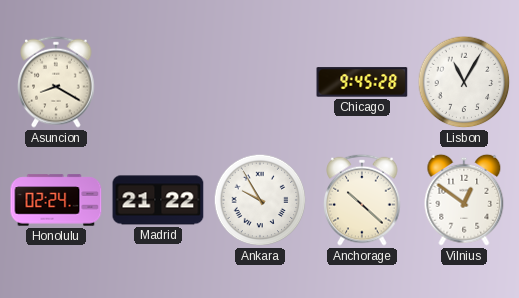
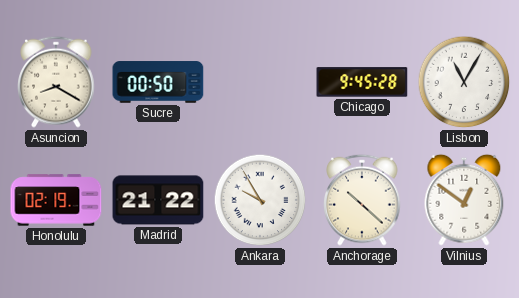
Sucre: none -> 00:50 (158, 82)
Honolulu: 02:24 -> 02:19 (56, 200)
